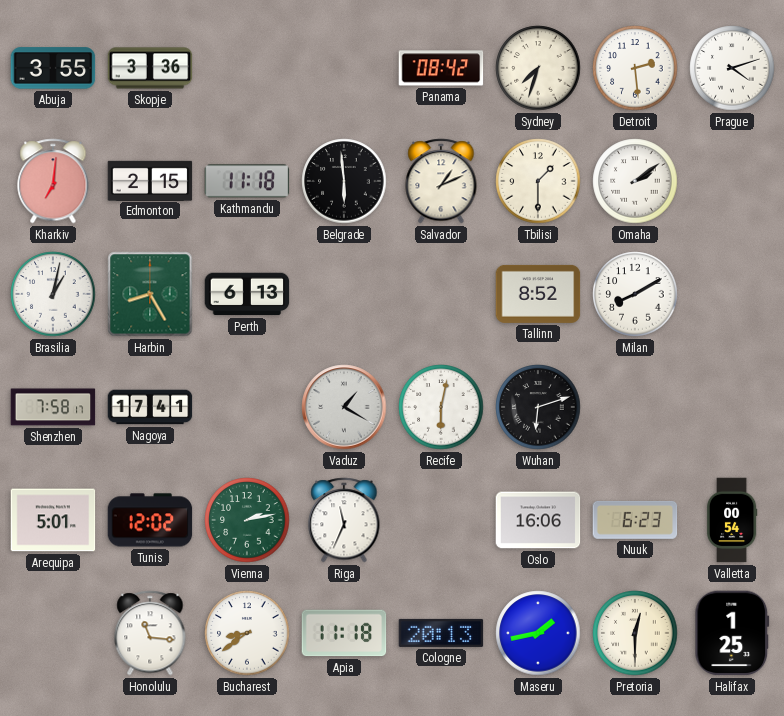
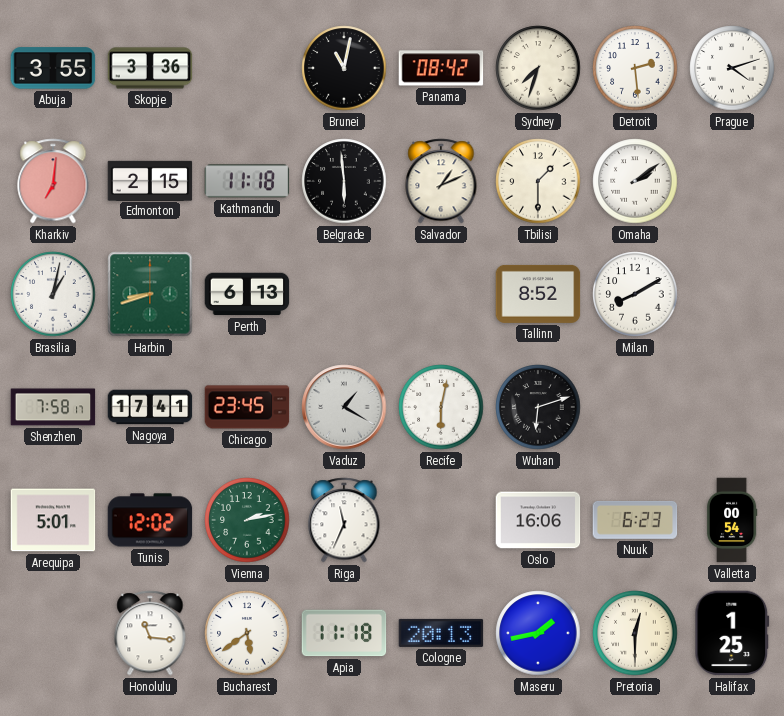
Brunei: none -> 11:02 (344, 68)
Harbin: 8:25 -> 8:42 (150, 294)
Chicago: none -> 23:45 (247, 407)
Bucharest: 8:39 -> 5:39 (247, 633)
